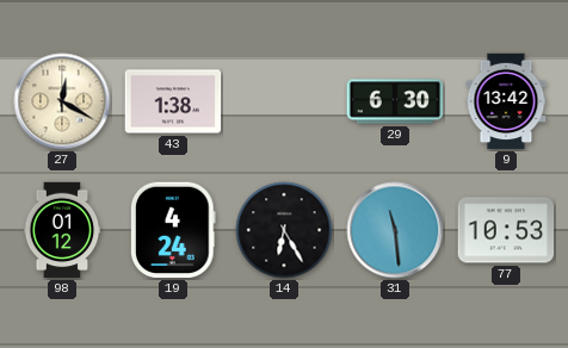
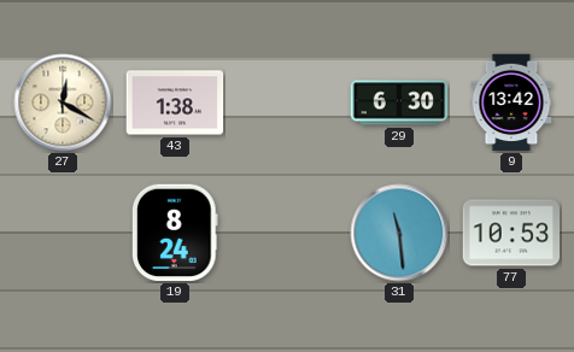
98: 01:12 -> none (62, 230)
19: 4:24 -> 8:24 (176, 233)
14: 6:25 -> none (284, 230)
